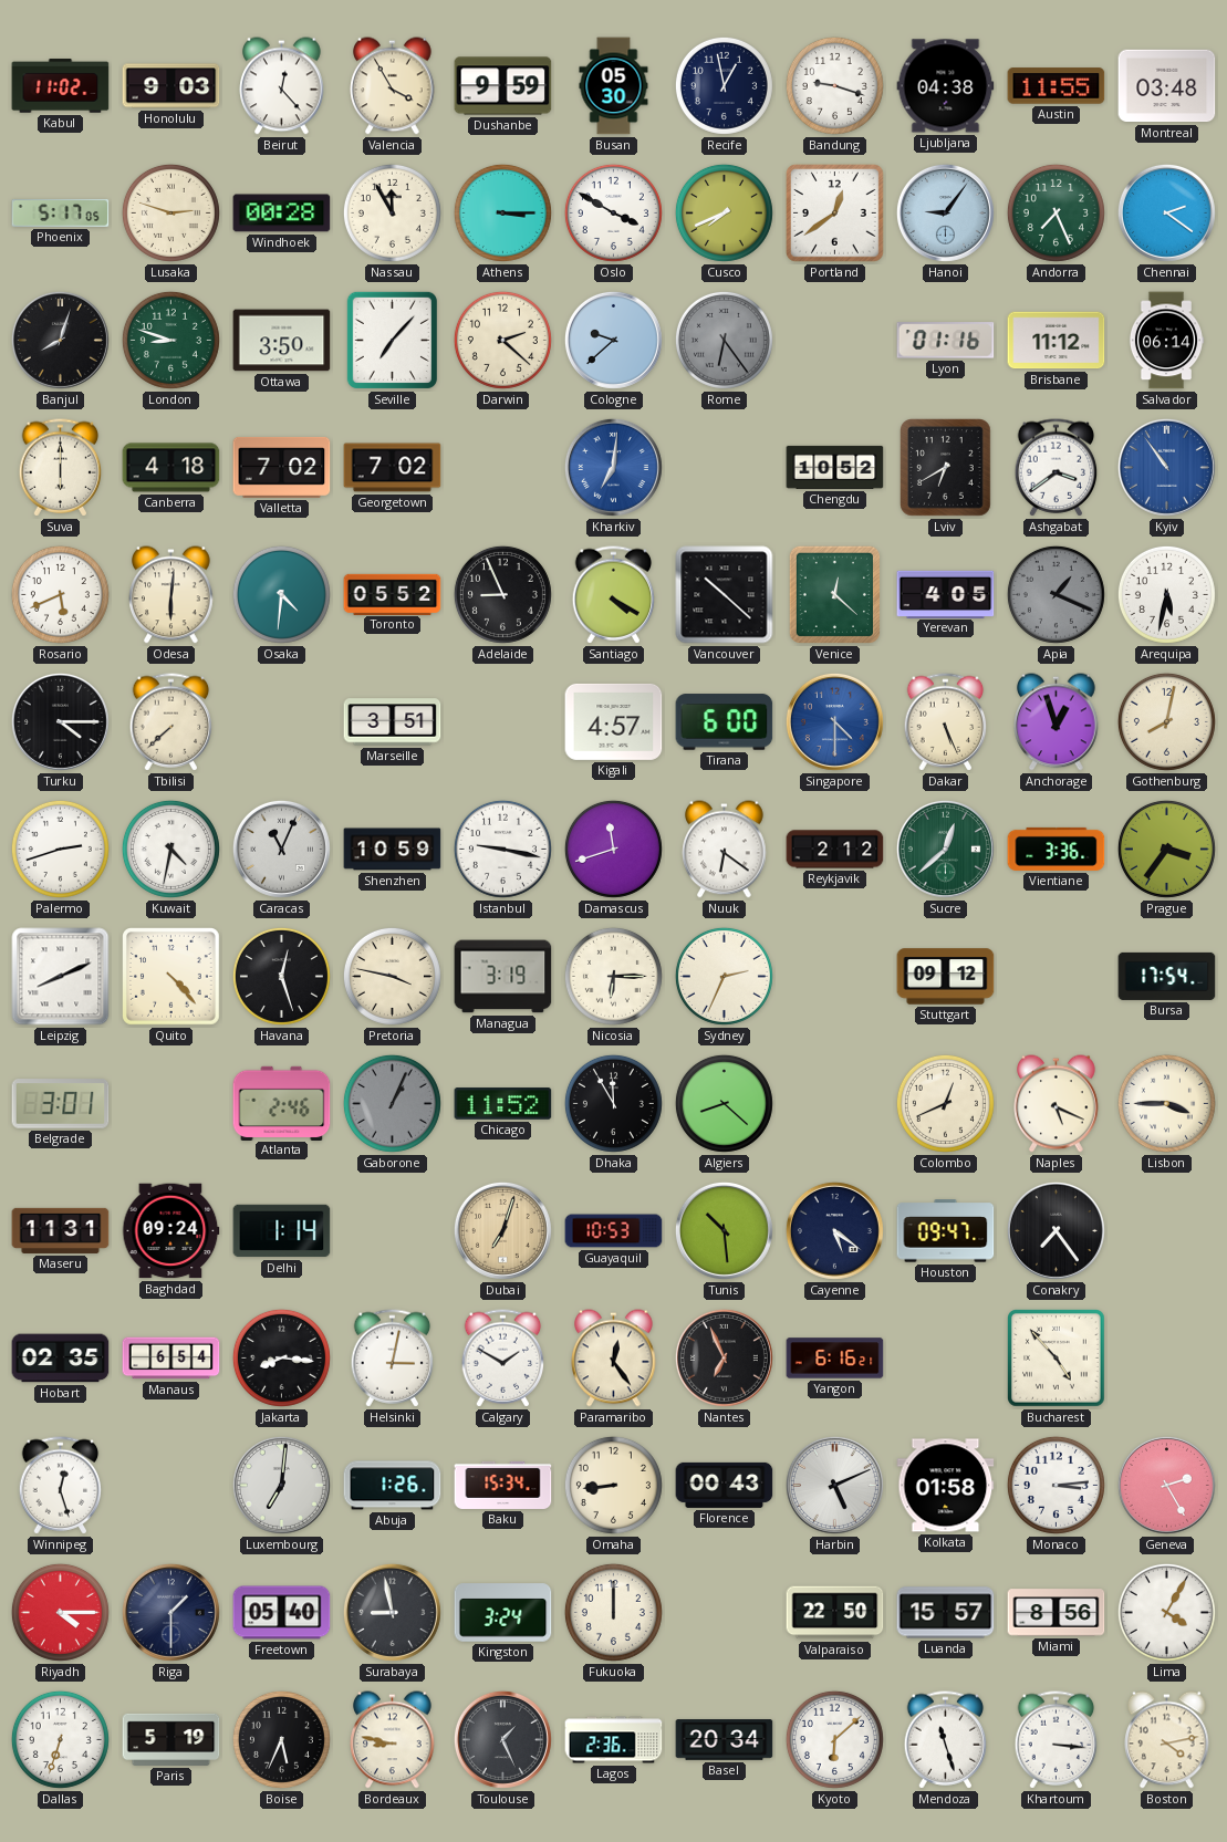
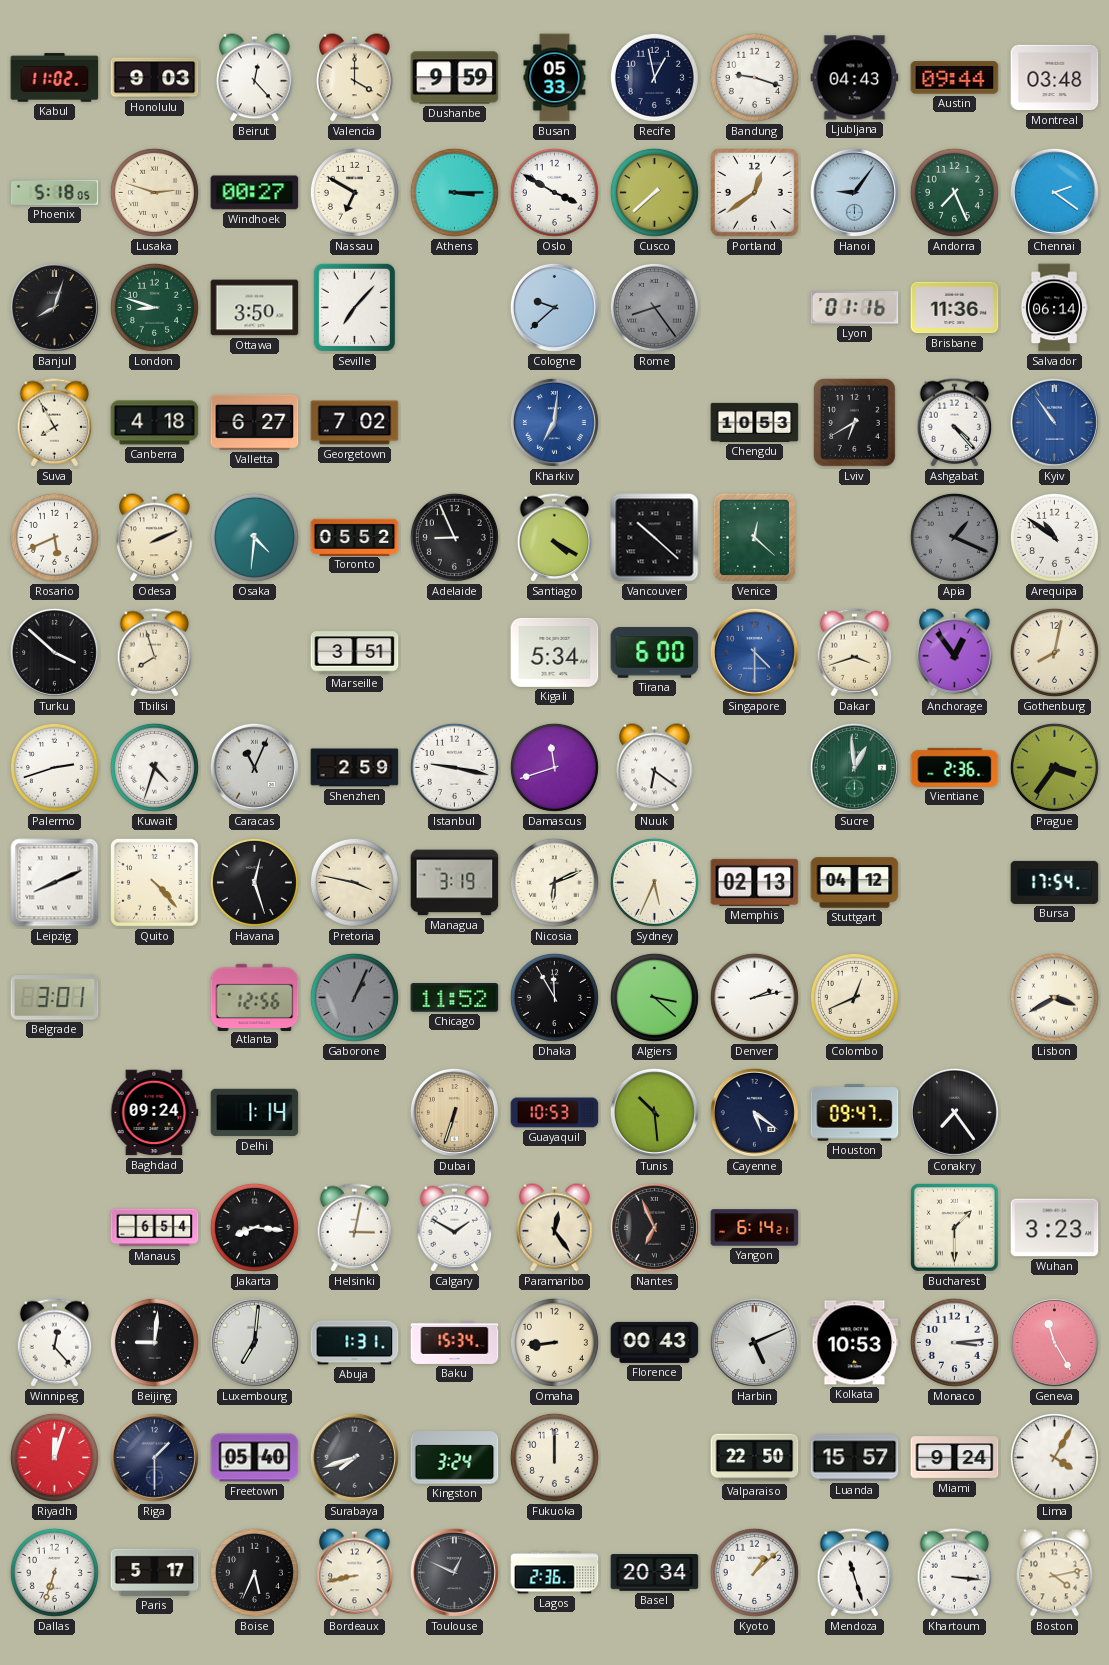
Valencia: 3:55 -> 4:00 (355, 78)
Busan: 05:30 -> 05:33 (555, 78)
Ljubljana: 04:38 -> 04:43 (855, 78)
Austin: 11:55 -> 09:44 (955, 78)
Phoenix: 5:17 -> 5:18 (55, 192)
Windhoek: 00:28 -> 00:27 (255, 193)
Nassau: 11:55 -> 6:50 (354, 192)
Cusco: 7:41 -> 7:38 (654, 192)
Darwin: 2:22 -> none (502, 340)
Rome: 6:24 -> 8:24 (654, 307)
Brisbane: 11:12 -> 11:36 (955, 308)
Suva: 6:00 -> 7:55 (55, 423)
Valletta: 7:02 -> 6:27 (255, 422)
Chengdu: 10:52 -> 10:53 (755, 422)
Ashgabat: 3:39 -> 4:23 (955, 423)
Odesa: 6:01 -> 2:11 (155, 538)
Yerevan: 4:05 -> none (946, 594)
Arequipa: 5:32 -> 10:51 (1054, 537)
Turku: 4:15 -> 3:52 (54, 652)
Tbilisi: 7:38 -> 7:57 (155, 653)
Kigali: 4:57 -> 5:34 (555, 652)
Dakar: 5:26 -> 3:42 (855, 653)
Anchorage: 12:57 -> 12:54 (955, 653)
Kuwait: 4:32 -> 4:33 (154, 767)
Shenzhen: 10:59 -> 2:59 (355, 768)
Reykjavik: 2:12 -> none (835, 850)
Sucre: 12:38 -> 12:59 (854, 767)
Vientiane: 3:36 -> 2:36 (955, 767)
Nicosia: 6:15 -> 6:11 (554, 882)
Sydney: 2:34 -> 5:34 (654, 882)
Memphis: none -> 02:13 (755, 882)
Stuttgart: 09:12 -> 04:12 (855, 883)
Atlanta: 2:46 -> 12:56 (255, 997)
Algiers: 8:22 -> 3:22 (654, 997)
Denver: none -> 2:13 (754, 997)
Naples: 5:19 -> none (1057, 1104)
Lisbon: 3:45 -> 3:40 (1054, 997)
Maseru: 11:31 -> none (61, 1230)
Dubai: 7:03 -> 6:33 (454, 1112)
Hobart: 02:35 -> none (61, 1359)
Yangon: 6:16 -> 6:14 (755, 1228)
Bucharest: 4:53 -> 1:30 (955, 1228)
Wuhan: none -> 3:23 (1055, 1228)
Winnipeg: 12:27 -> 12:23 (55, 1343)
Beijing: none -> 9:01 (154, 1342)
Abuja: 1:26 -> 1:31 (355, 1343)
Kolkata: 01:58 -> 10:53 (855, 1343)
Geneva: 2:25 -> 11:25 (1054, 1342)
Riyadh: 4:15 -> 12:03 (54, 1457)
Surabaya: 8:58 -> 7:42 (354, 1457)
Miami: 8:56 -> 9:24 (955, 1458)
Paris: 5:19 -> 5:17 (155, 1572)
Bordeaux: 8:47 -> 8:43 (355, 1573)
Toulouse: 1:26 -> 12:49 (454, 1572)
Kyoto: 6:08 -> 1:08 (754, 1572)
